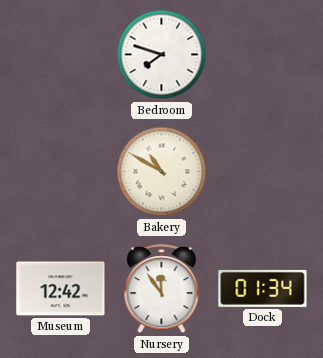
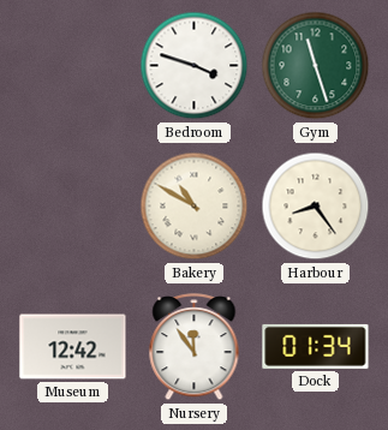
Bedroom: 7:48 -> 3:48 (195, 66)
Gym: none -> 11:27 (316, 66)
Harbour: none -> 8:24 (316, 207)
